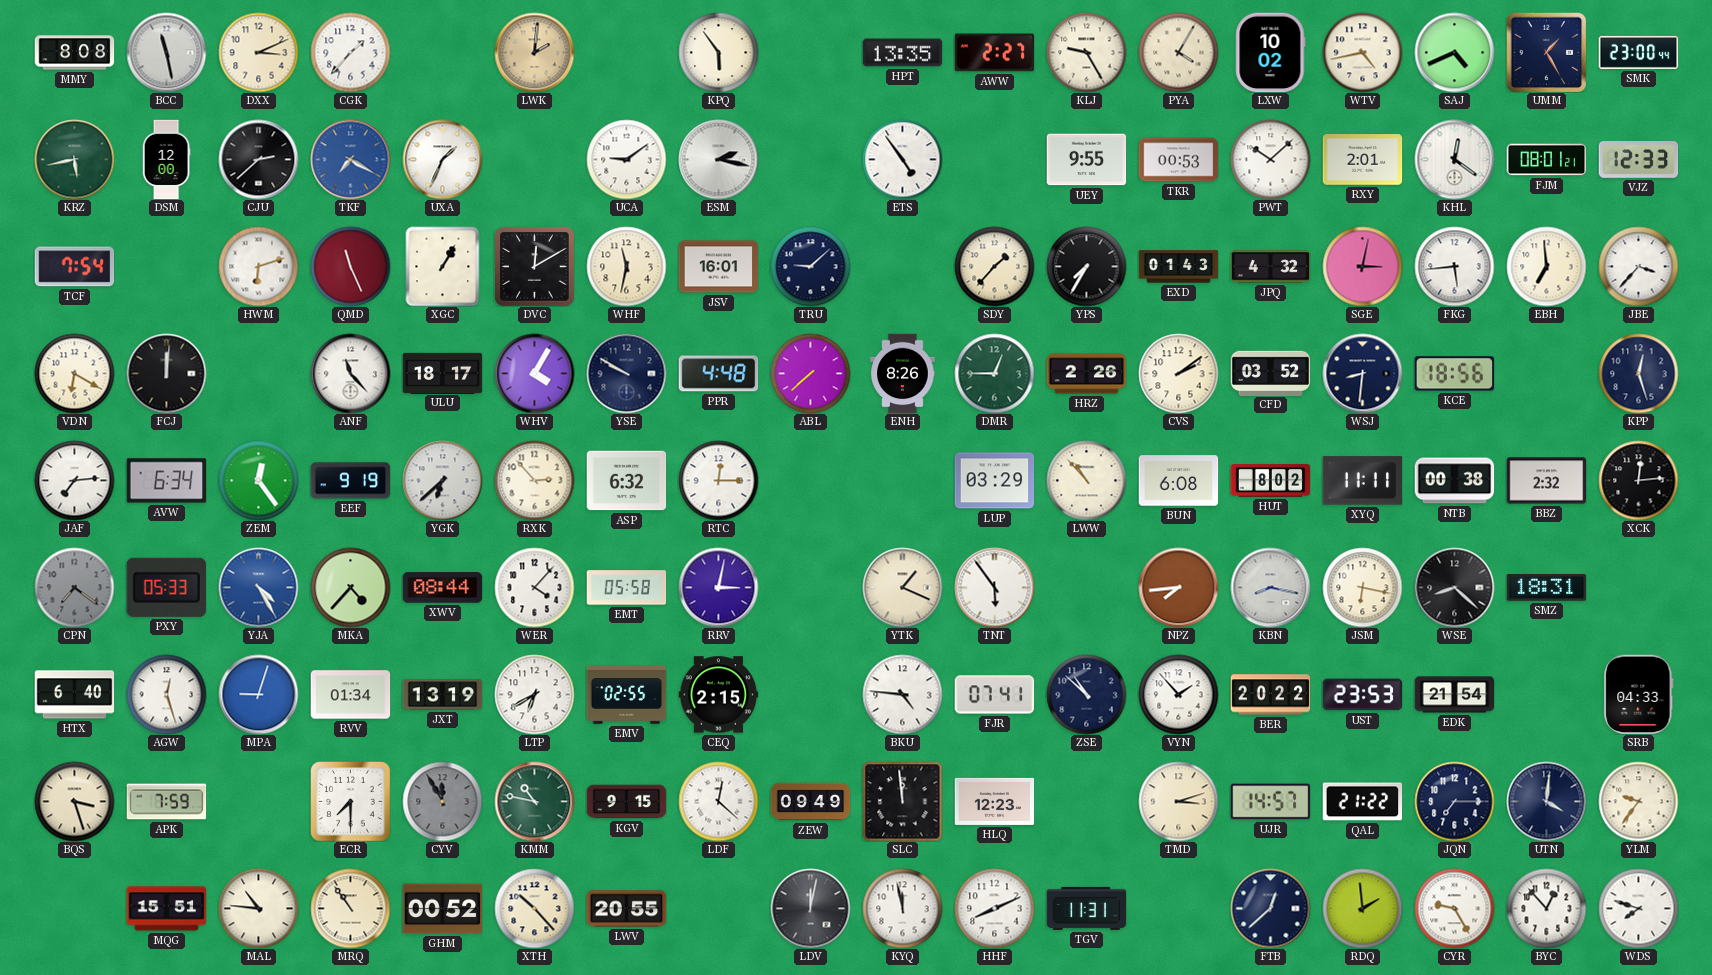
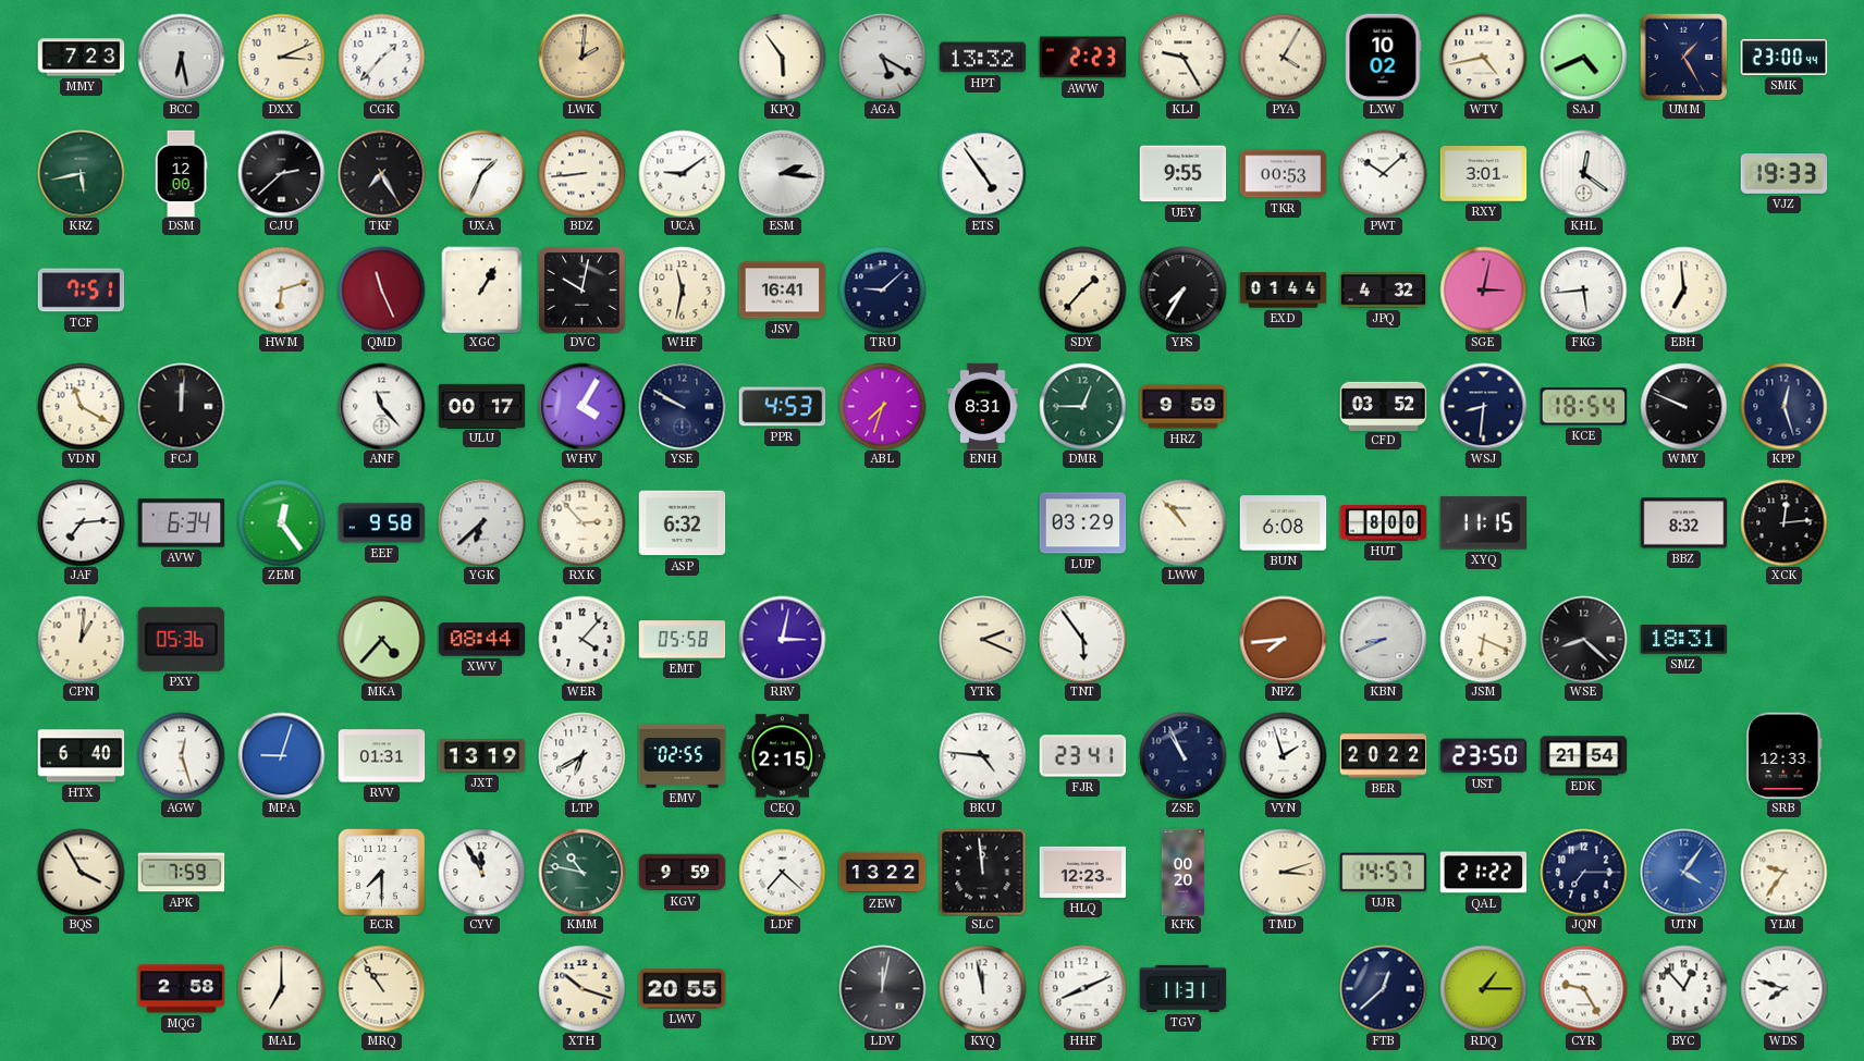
MMY: 8:08 -> 7:23 (81, 58)
BCC: 11:28 -> 6:28 (181, 57)
AGA: none -> 5:20 (882, 57)
HPT: 13:35 -> 13:32 (982, 58)
AWW: 2:27 -> 2:23 (1082, 58)
TKF: 7:20 -> 7:25 (381, 173)
TKF dial: blue -> black (381, 173)
BDZ: none -> 8:44 (581, 173)
ESM: 2:17 -> 2:16 (782, 173)
RXY: 2:01 -> 3:01 (1483, 174)
FJM: 08:01 -> none (1546, 160)
VJZ: 12:33 -> 19:33 (1783, 174)
TCF: 7:54 -> 7:51 (81, 291)
DVC: 12:10 -> 10:02 (581, 289)
JSV: 16:01 -> 16:41 (782, 291)
EXD: 01:43 -> 01:44 (1283, 291)
JBE: 3:37 -> none (1638, 266)
VDN: 6:20 -> 11:20 (81, 406)
ULU: 18:17 -> 00:17 (481, 406)
PPR: 4:48 -> 4:53 (782, 407)
ABL: 7:38 -> 7:33 (882, 406)
ENH: 8:26 -> 8:31 (983, 406)
HRZ: 2:26 -> 9:59 (1182, 407)
CVS: 2:09 -> none (1178, 373)
KCE: 18:56 -> 18:54 (1583, 407)
WMY: none -> 9:49 (1683, 406)
EEF: 9:19 -> 9:58 (381, 523)
RTC: 12:15 -> none (718, 480)
HUT: 8:02 -> 8:00 (1383, 523)
XYQ: 11:11 -> 11:15 (1483, 523)
NTB: 00:38 -> none (1454, 481)
BBZ: 2:32 -> 8:32 (1683, 523)
CPN: 7:21 -> 1:01 (81, 639)
CPN dial: grey -> cream (81, 639)
PXY: 05:33 -> 05:36 (181, 639)
YJA: 4:25 -> none (258, 587)
YTK: 1:19 -> 2:19 (982, 639)
KBN: 8:17 -> 8:41 (1383, 639)
JSM: 6:17 -> 6:19 (1483, 639)
RVV: 01:34 -> 01:31 (381, 756)
FJR: 07:41 -> 23:41 (1082, 756)
ZSE: 10:52 -> 10:56 (1182, 755)
VYN: 1:53 -> 1:57 (1283, 755)
UST: 23:53 -> 23:50 (1483, 756)
SRB: 04:33 -> 12:33 (1785, 755)
BQS: 3:27 -> 3:55 (81, 872)
CYV dial: grey -> white (481, 872)
KGV: 9:15 -> 9:59 (682, 873)
LDF: 12:22 -> 7:22 (782, 872)
ZEW: 09:49 -> 13:22 (882, 873)
KFK: none -> 00:20 (1184, 872)
UTN: 4:01 -> 4:06 (1683, 872)
UTN dial: navy -> blue (1683, 872)
MQG: 15:51 -> 2:58 (181, 989)
MAL: 10:46 -> 7:00 (281, 988)
GHM: 00:52 -> none (442, 909)
XTH: 10:23 -> 10:18 (581, 988)
RDQ: 1:59 -> 1:15 (1483, 988)
